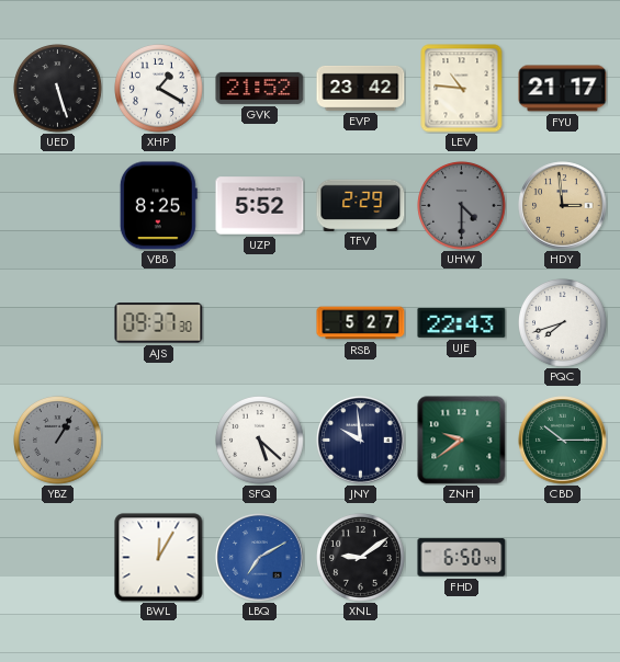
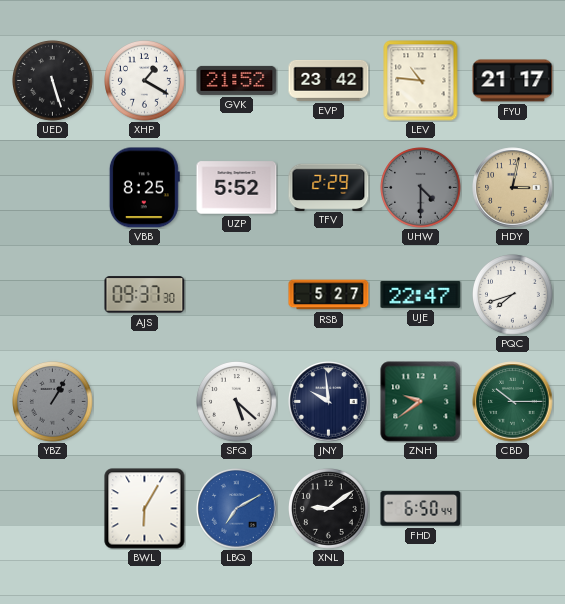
HDY: 2:59 -> 3:02 (513, 188)
UJE: 22:43 -> 22:47 (421, 294)
BWL: 12:05 -> 6:05 (145, 509)
